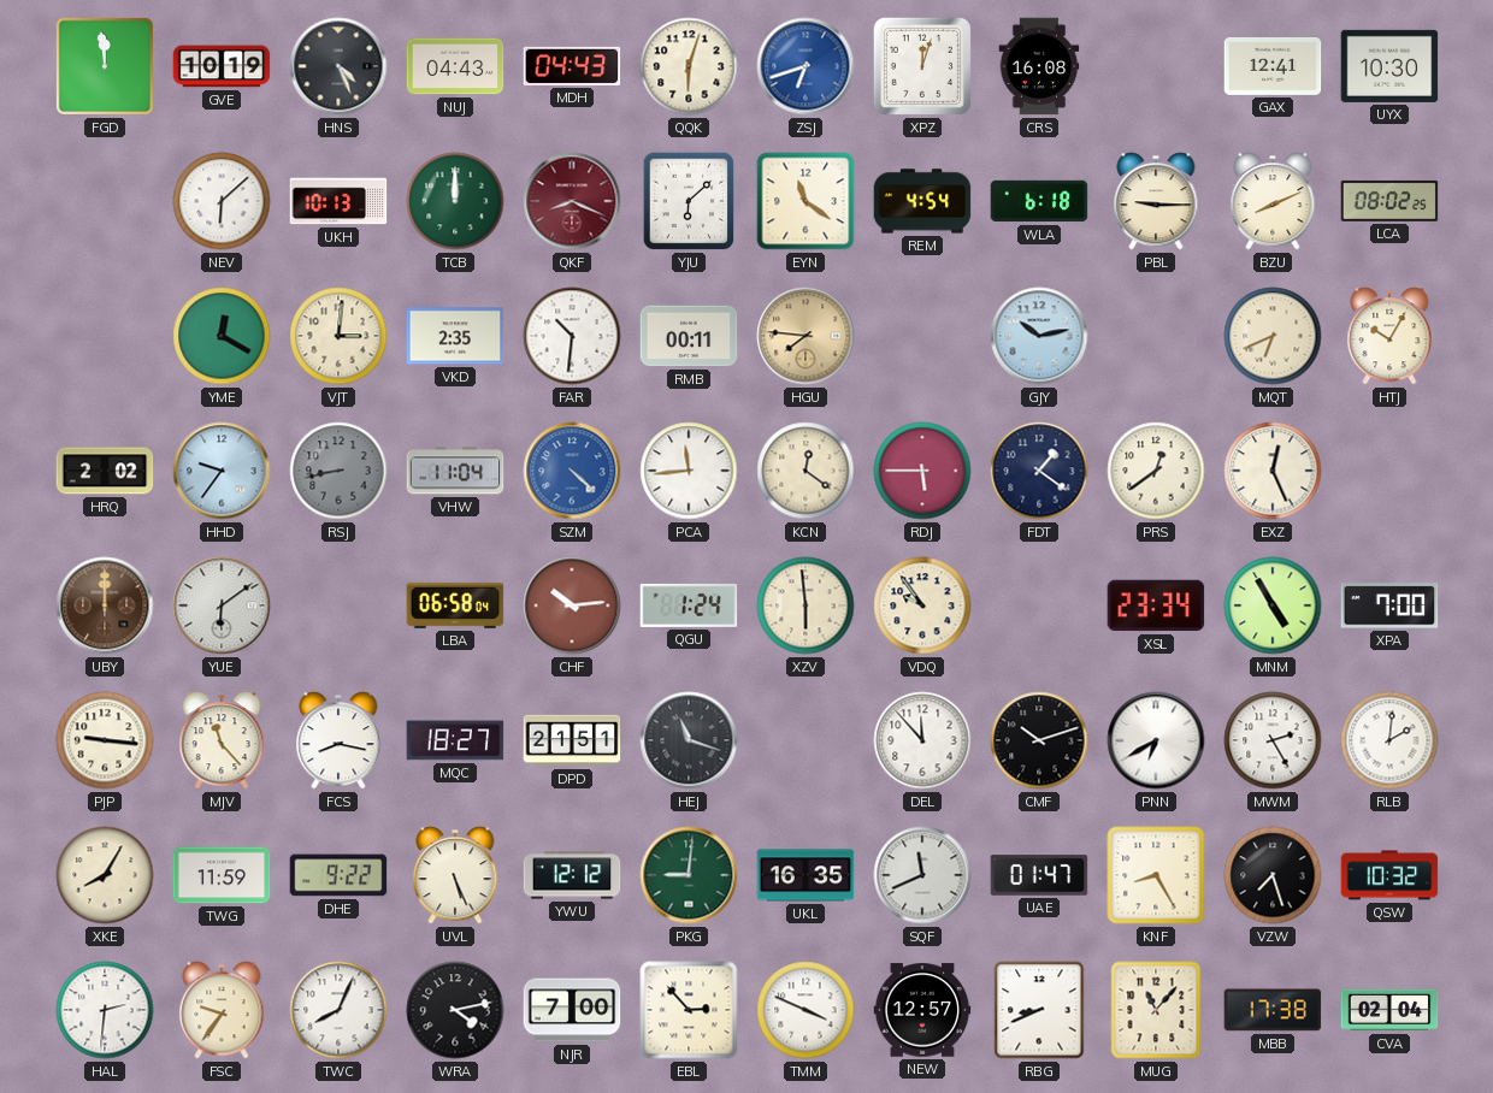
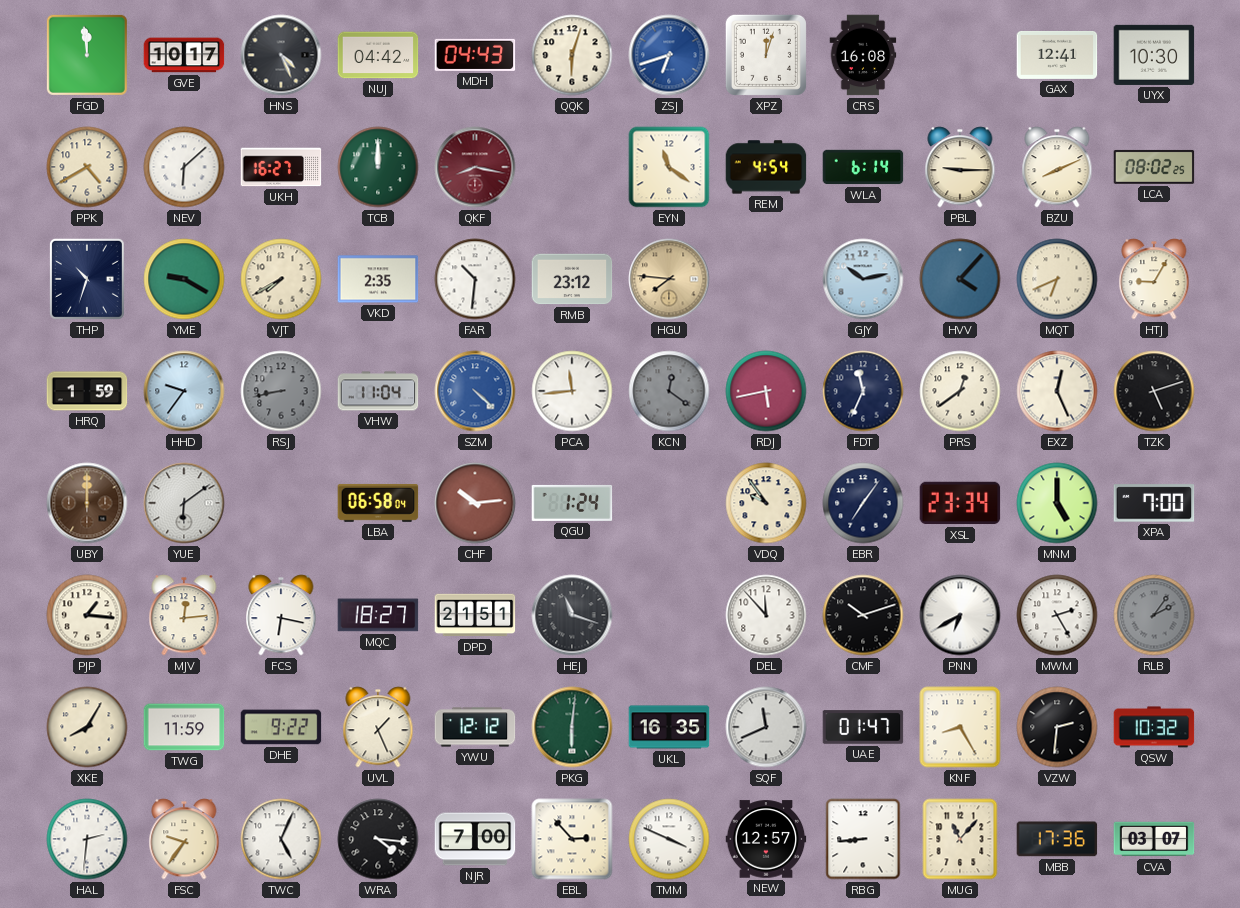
GVE: 10:19 -> 10:17 (184, 55)
NUJ: 04:43 -> 04:42 (378, 55)
PPK: none -> 4:40 (87, 167)
UKH: 10:13 -> 16:27 (281, 167)
QKF: 8:19 -> 8:17 (475, 167)
YJU: 6:08 -> none (689, 201)
WLA: 6:18 -> 6:14 (863, 167)
THP: none -> 10:33 (87, 279)
YME: 12:20 -> 9:20 (184, 279)
VJT: 3:01 -> 7:40 (281, 279)
RMB: 00:11 -> 23:12 (572, 279)
HVV: none -> 4:07 (960, 279)
HTJ: 10:05 -> 9:05 (1154, 279)
HRQ: 2:02 -> 1:59 (87, 391)
KCN dial: cream -> grey (669, 391)
RDJ: 5:45 -> 5:43 (766, 391)
FDT: 1:21 -> 11:34 (863, 391)
TZK: none -> 5:12 (1154, 391)
XZV: 5:59 -> none (805, 605)
EBR: none -> 7:06 (863, 503)
MNM: 4:55 -> 5:00 (1057, 503)
PJP: 9:16 -> 1:16 (87, 615)
MJV: 11:23 -> 12:14 (184, 615)
FCS: 8:17 -> 6:17 (281, 615)
RLB: 2:01 -> 2:06 (1154, 615)
RLB dial: white -> grey (1154, 615)
UVL: 5:26 -> 1:26 (378, 727)
PKG: 9:01 -> 6:01 (572, 727)
VZW: 7:27 -> 2:31 (1057, 727)
TWC: 8:04 -> 5:04 (281, 839)
WRA: 4:13 -> 4:16 (378, 839)
RBG: 8:41 -> 8:44 (863, 839)
MBB: 17:38 -> 17:36 (1057, 839)
CVA: 02:04 -> 03:07 (1154, 839)
